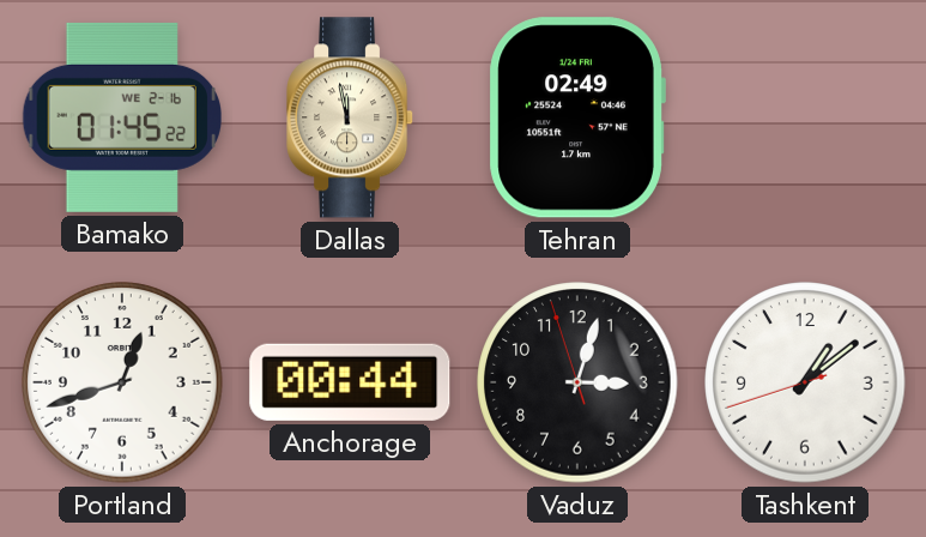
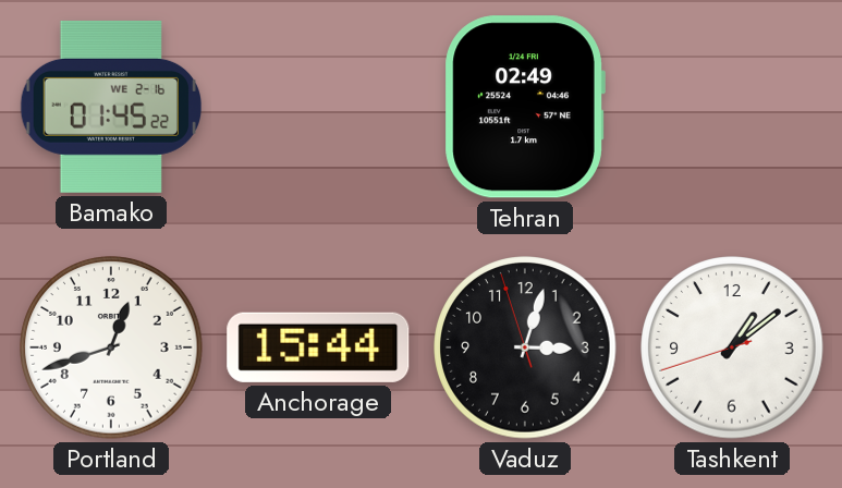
Dallas: 11:58 -> none (351, 117)
Anchorage: 00:44 -> 15:44 (318, 347)
